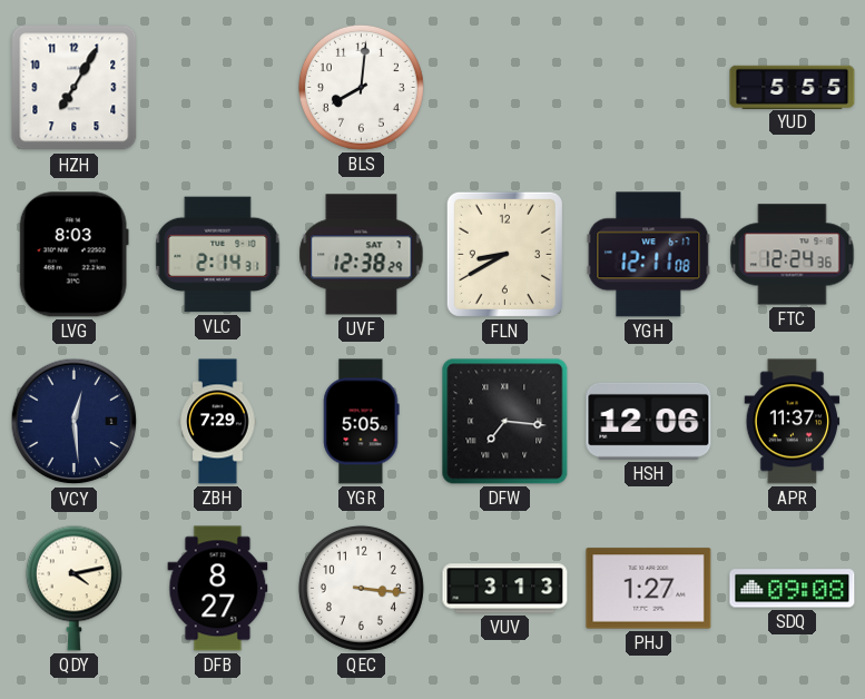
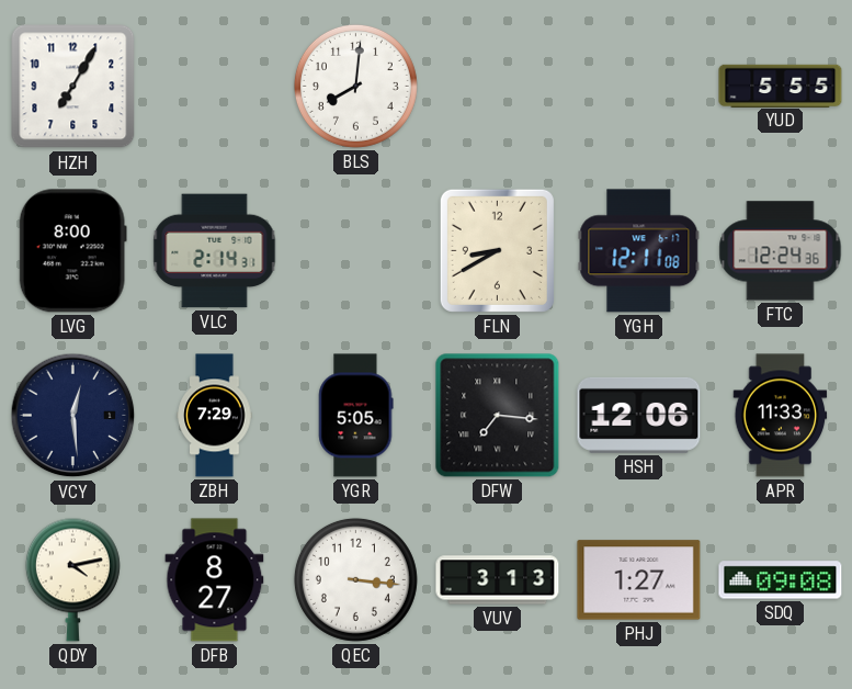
LVG: 8:03 -> 8:00 (72, 251)
UVF: 12:38 -> none (362, 255)
APR: 11:37 -> 11:33 (781, 416)
